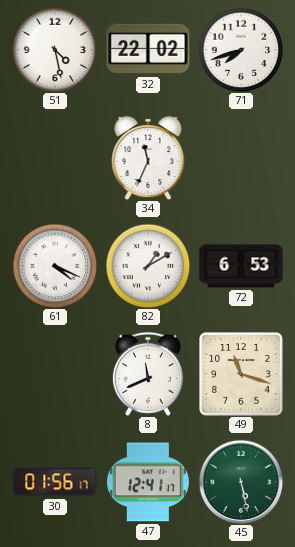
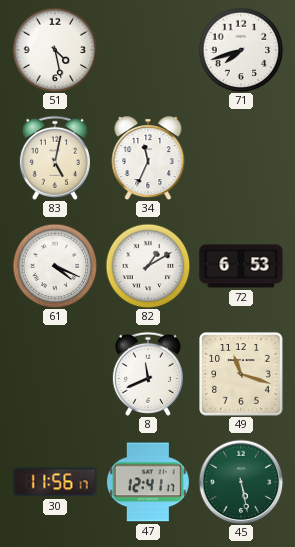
32: 22:02 -> none (148, 49)
83: none -> 5:02 (55, 158)
30: 01:56 -> 11:56 (55, 482)
